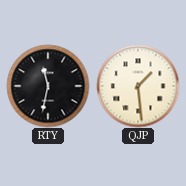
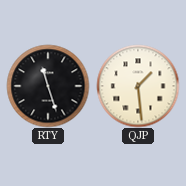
RTY: 11:32 -> 11:27 (48, 86)
